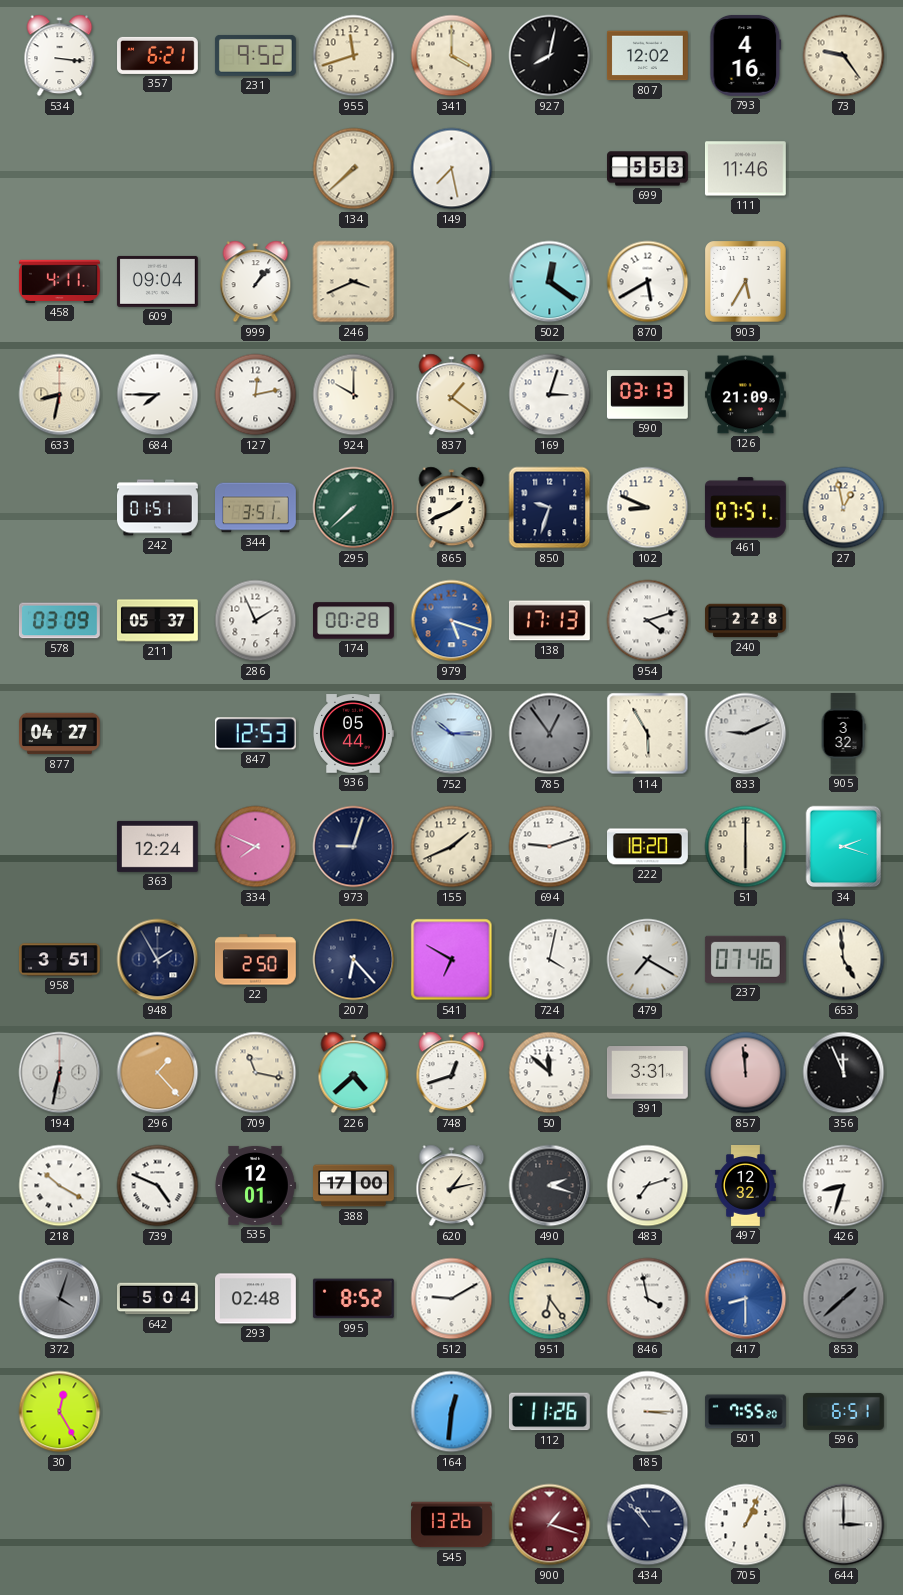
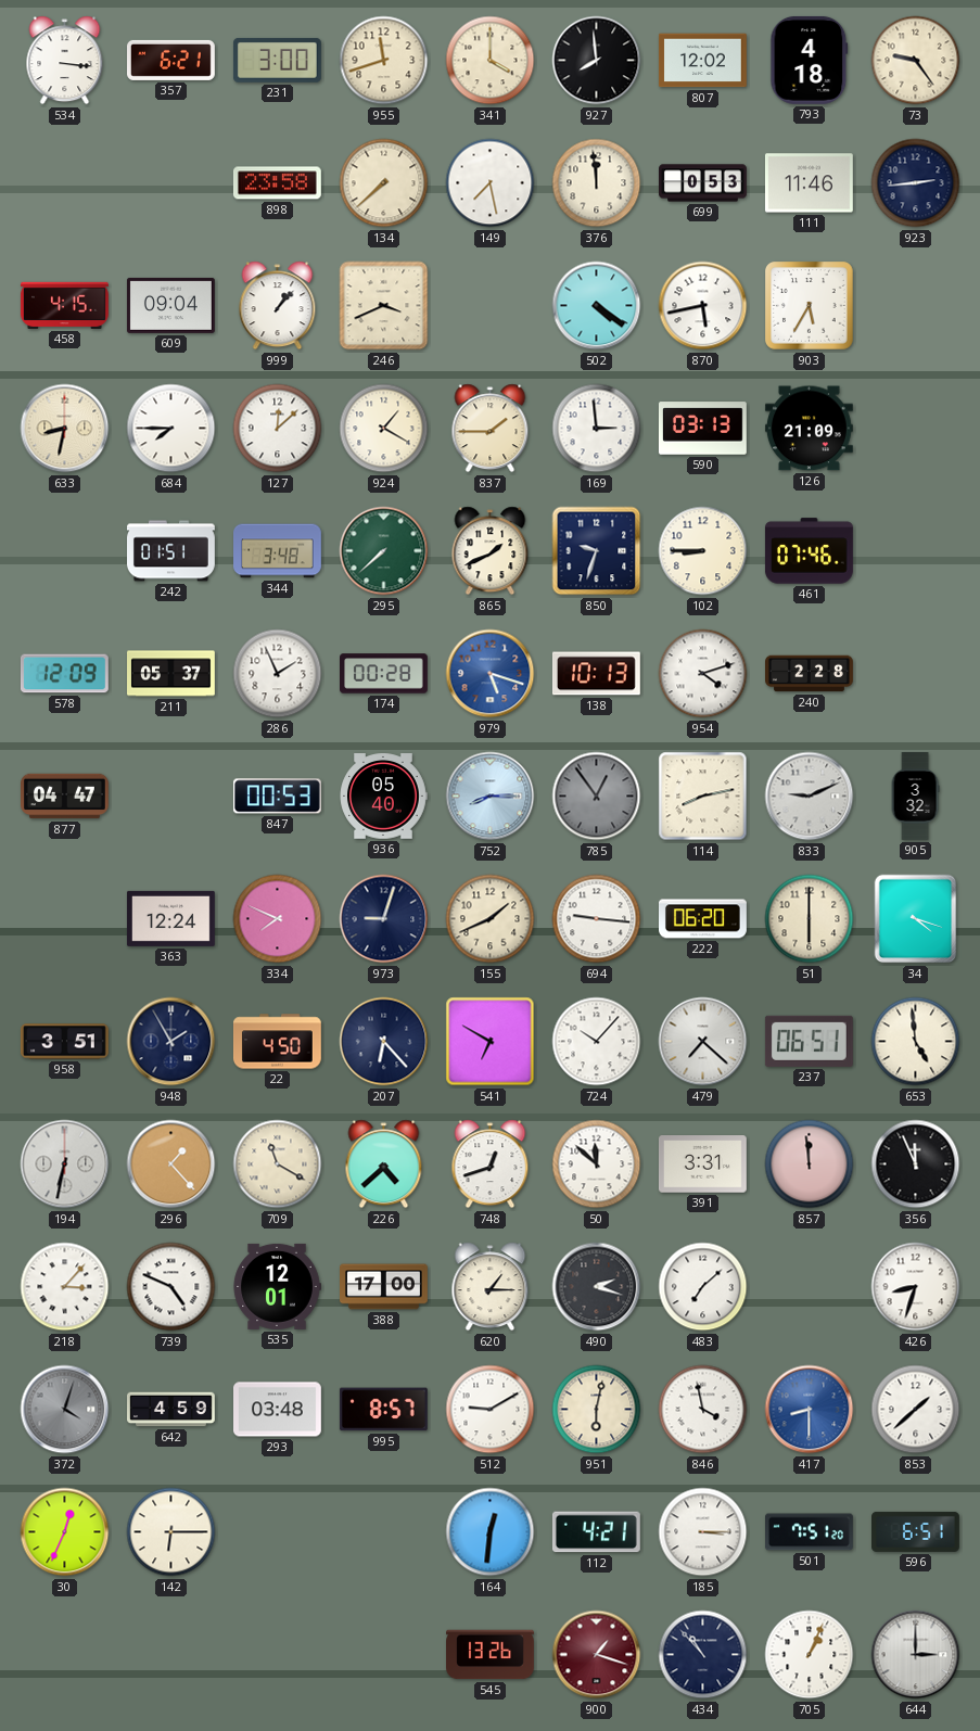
231: 9:52 -> 3:00 (277, 60)
927: 8:02 -> 7:59 (597, 61)
793: 4:16 -> 4:18 (810, 60)
898: none -> 23:58 (277, 183)
376: none -> 11:59 (597, 183)
699: 5:53 -> 0:53 (703, 183)
923: none -> 2:44 (916, 183)
458: 4:11 -> 4:15 (65, 305)
502: 12:21 -> 4:21 (597, 306)
870: 5:40 -> 5:43 (703, 306)
127: 12:13 -> 12:08 (278, 429)
924: 10:00 -> 1:20 (384, 429)
837: 1:21 -> 1:45 (491, 429)
169: 3:03 -> 2:59 (597, 429)
344: 3:51 -> 3:48 (278, 551)
102: 8:49 -> 8:45 (703, 551)
461: 07:51 -> 07:46 (809, 551)
27: 12:58 -> none (844, 508)
578: 03:09 -> 12:09 (64, 674)
138: 17:13 -> 10:13 (596, 674)
877: 04:27 -> 04:47 (65, 797)
847: 12:53 -> 00:53 (277, 797)
936: 05:44 -> 05:40 (383, 797)
752: 10:15 -> 8:15 (491, 797)
114: 5:55 -> 8:13 (703, 797)
694: 9:12 -> 9:16 (597, 919)
222: 18:20 -> 06:20 (703, 919)
34: 2:18 -> 4:18 (916, 919)
22: 2:50 -> 4:50 (277, 1042)
724: 4:02 -> 10:07 (597, 1042)
479: 7:20 -> 7:22 (703, 1042)
237: 07:46 -> 06:51 (809, 1041)
709: 11:17 -> 11:20 (278, 1164)
218: 10:20 -> 3:07 (65, 1287)
620: 1:13 -> 1:15 (491, 1287)
483: 7:12 -> 7:08 (703, 1287)
497: 12:32 -> none (746, 1186)
642: 5:04 -> 4:59 (171, 1410)
293: 02:48 -> 03:48 (278, 1410)
995: 8:52 -> 8:57 (383, 1410)
951: 6:24 -> 6:02 (597, 1410)
853 dial: grey -> white (916, 1410)
30: 12:25 -> 12:34 (65, 1532)
142: none -> 6:15 (171, 1532)
112: 11:26 -> 4:21 (596, 1532)
501: 7:55 -> 7:51 (810, 1532)
